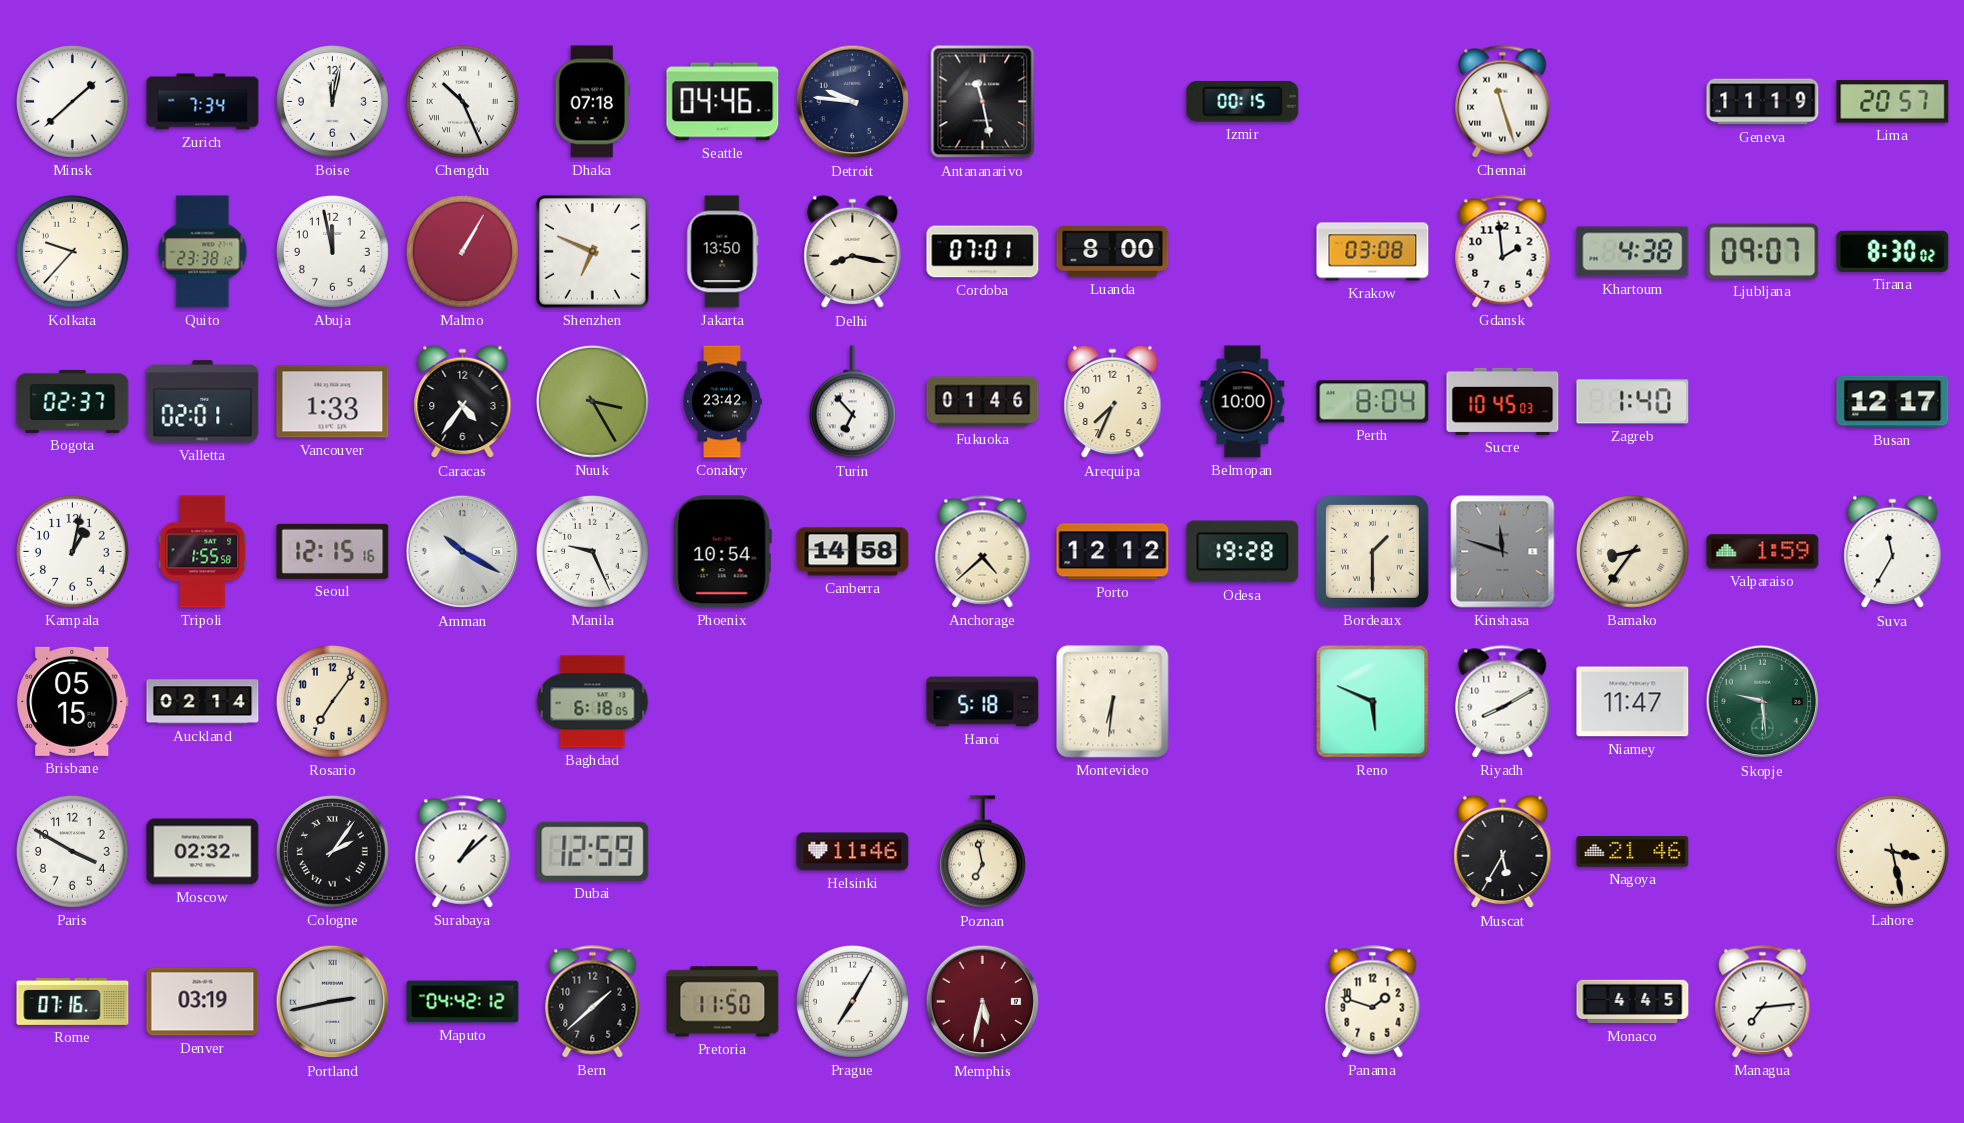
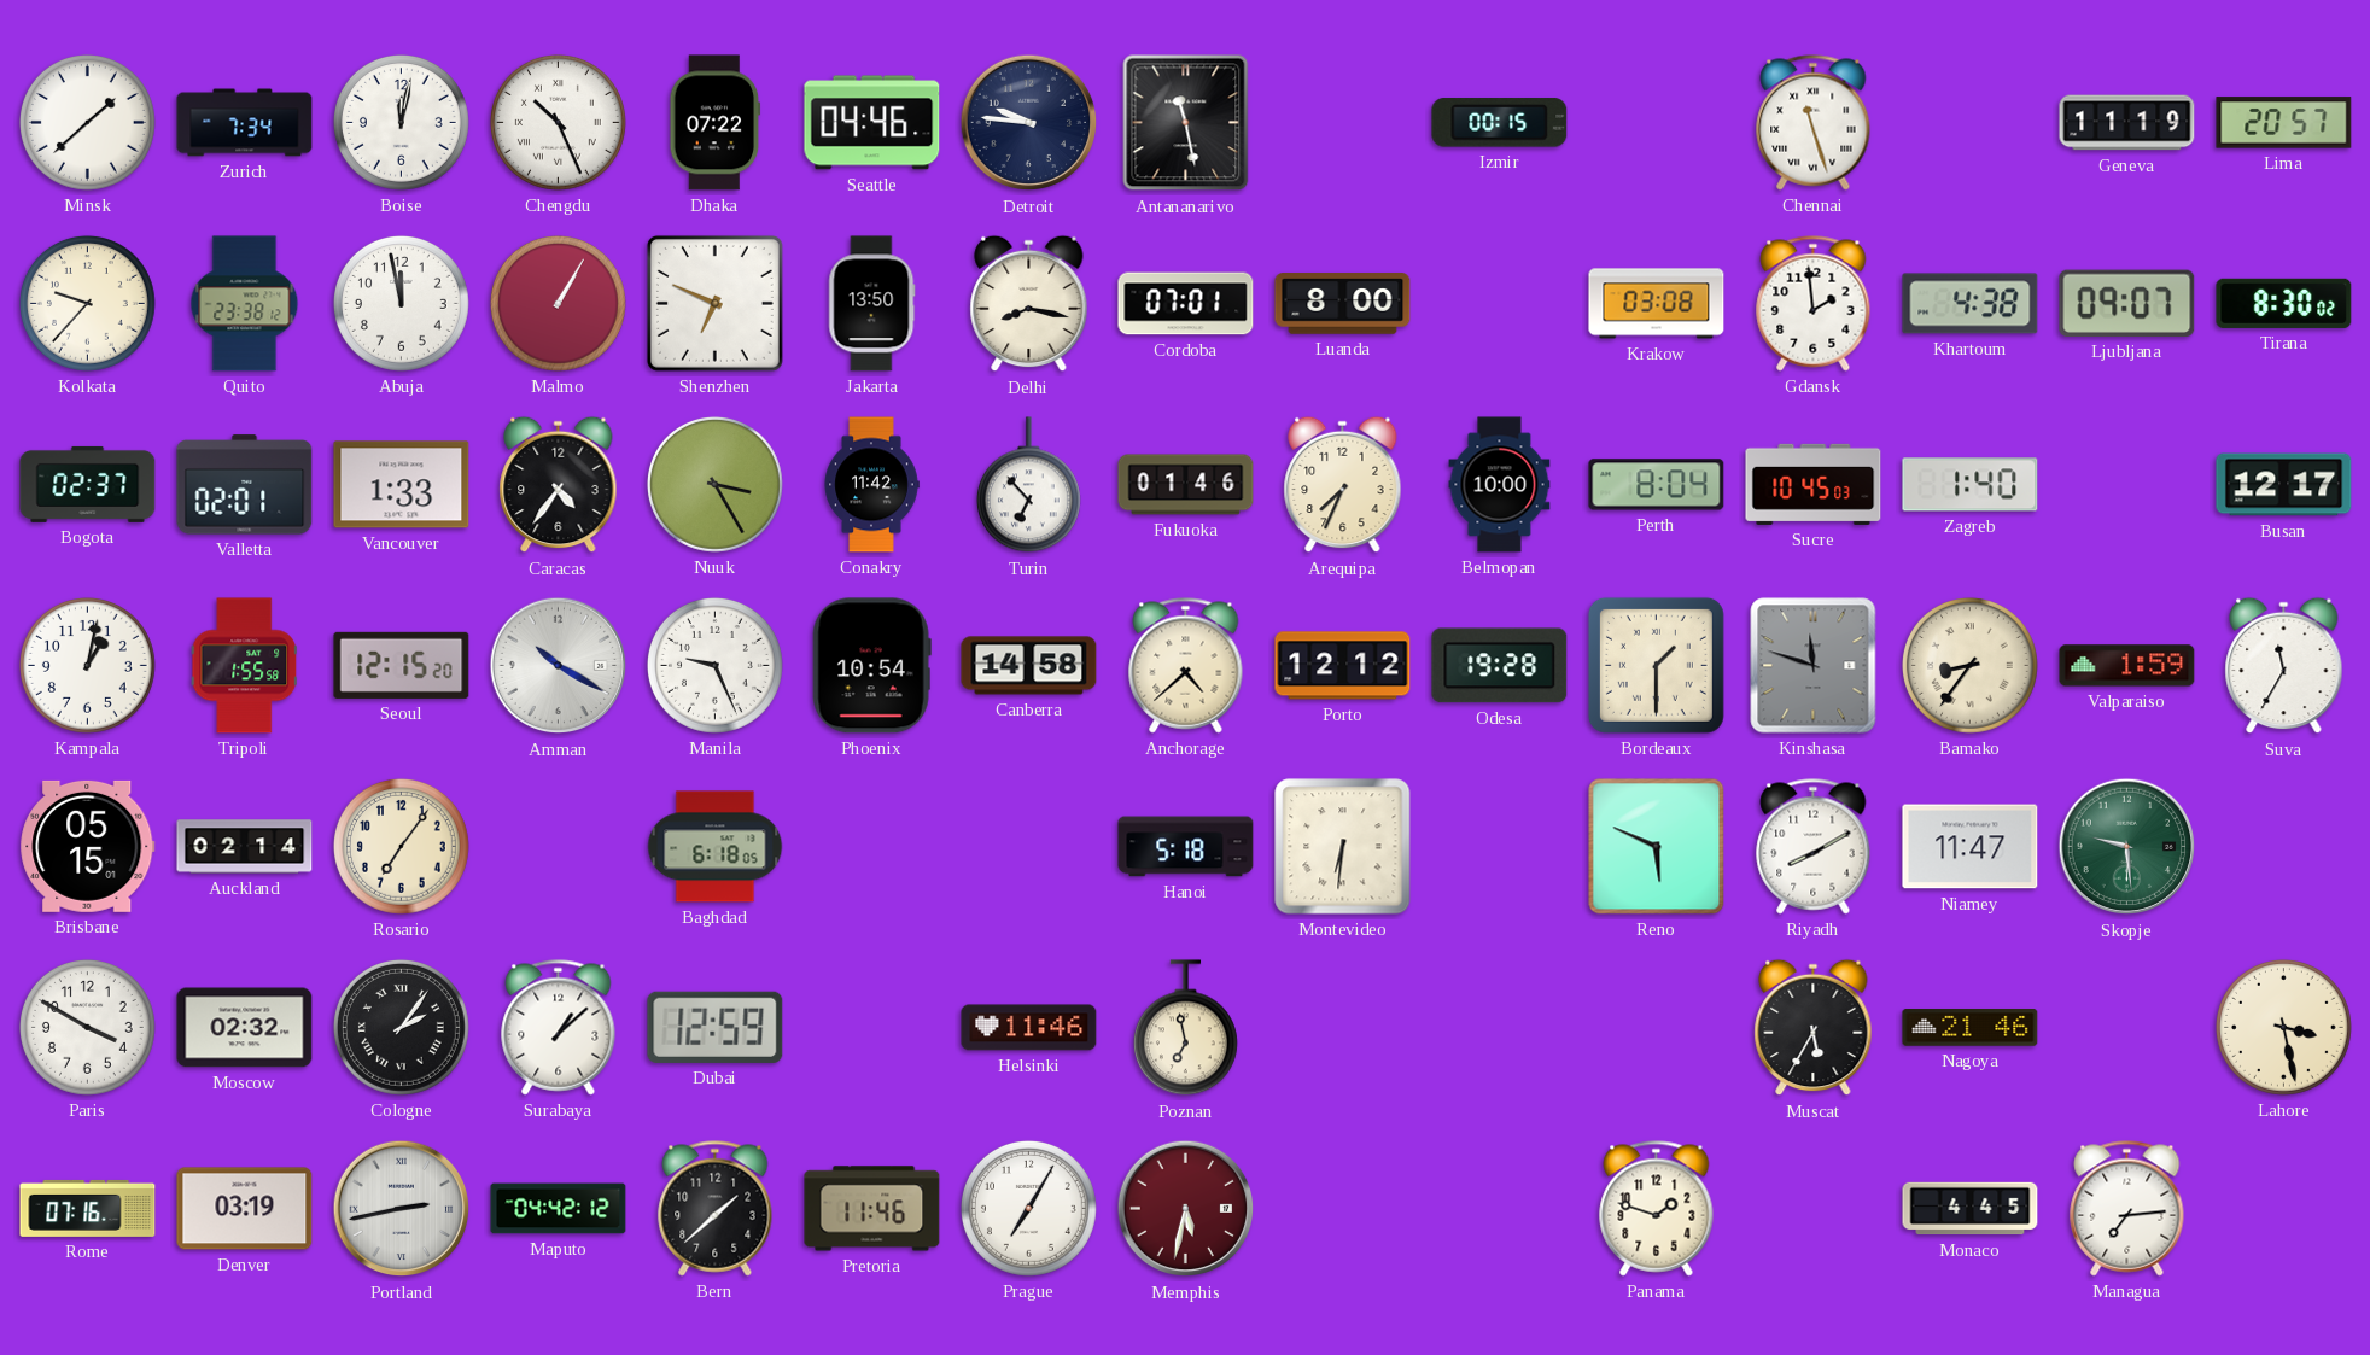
Dhaka: 07:18 -> 07:22 (716, 123)
Conakry: 23:42 -> 11:42 (871, 485)
Seoul: 12:15:16 -> 12:15:20 (402, 665)
Pretoria: 11:50 -> 11:46 (872, 1209)
